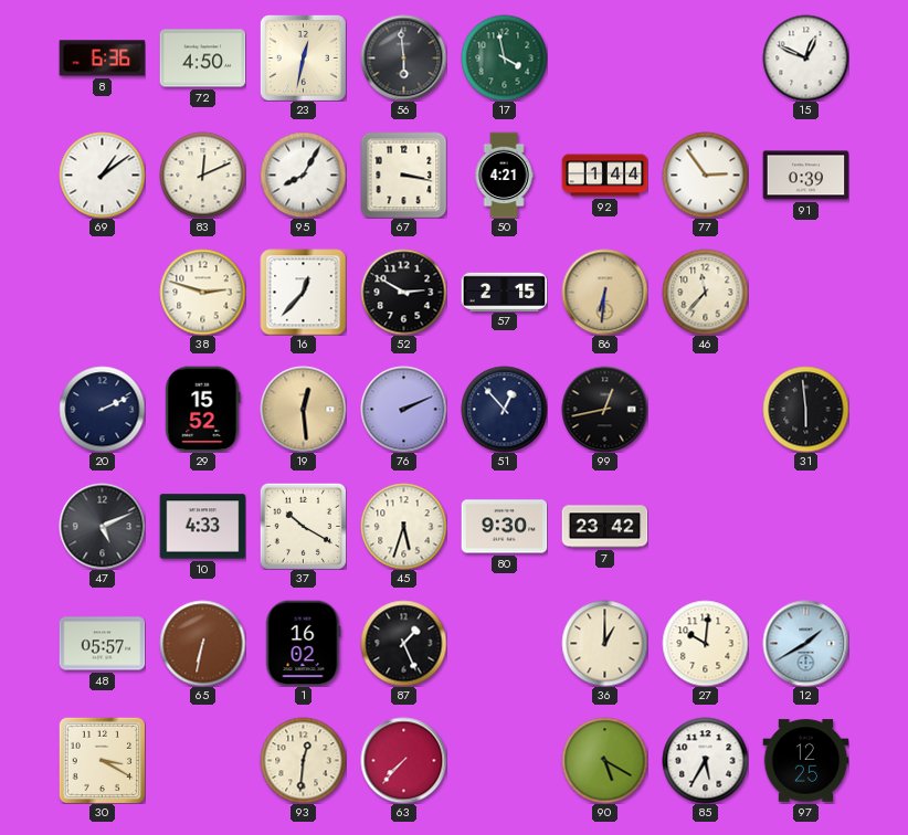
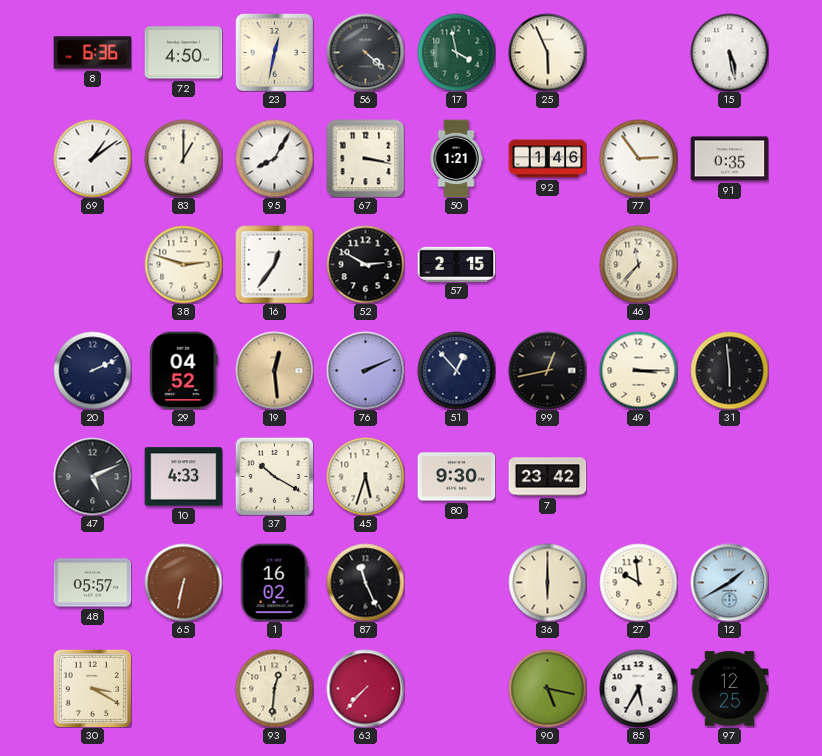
56: 5:59 -> 4:22 (365, 52)
25: none -> 5:56 (547, 52)
15: 12:49 -> 5:28 (729, 52)
83: 12:11 -> 1:00 (183, 158)
50: 4:21 -> 1:21 (456, 158)
92: 1:44 -> 1:46 (547, 159)
91: 0:39 -> 0:35 (729, 159)
16: 12:37 -> 12:36 (274, 264)
86: 6:31 -> none (604, 292)
29: 15:52 -> 04:52 (184, 370)
49: none -> 3:15 (638, 370)
87: 1:26 -> 11:26 (365, 582)
36: 1:00 -> 6:00 (547, 582)
27: 10:01 -> 9:59 (638, 582)
90: 5:20 -> 5:17 (547, 688)
